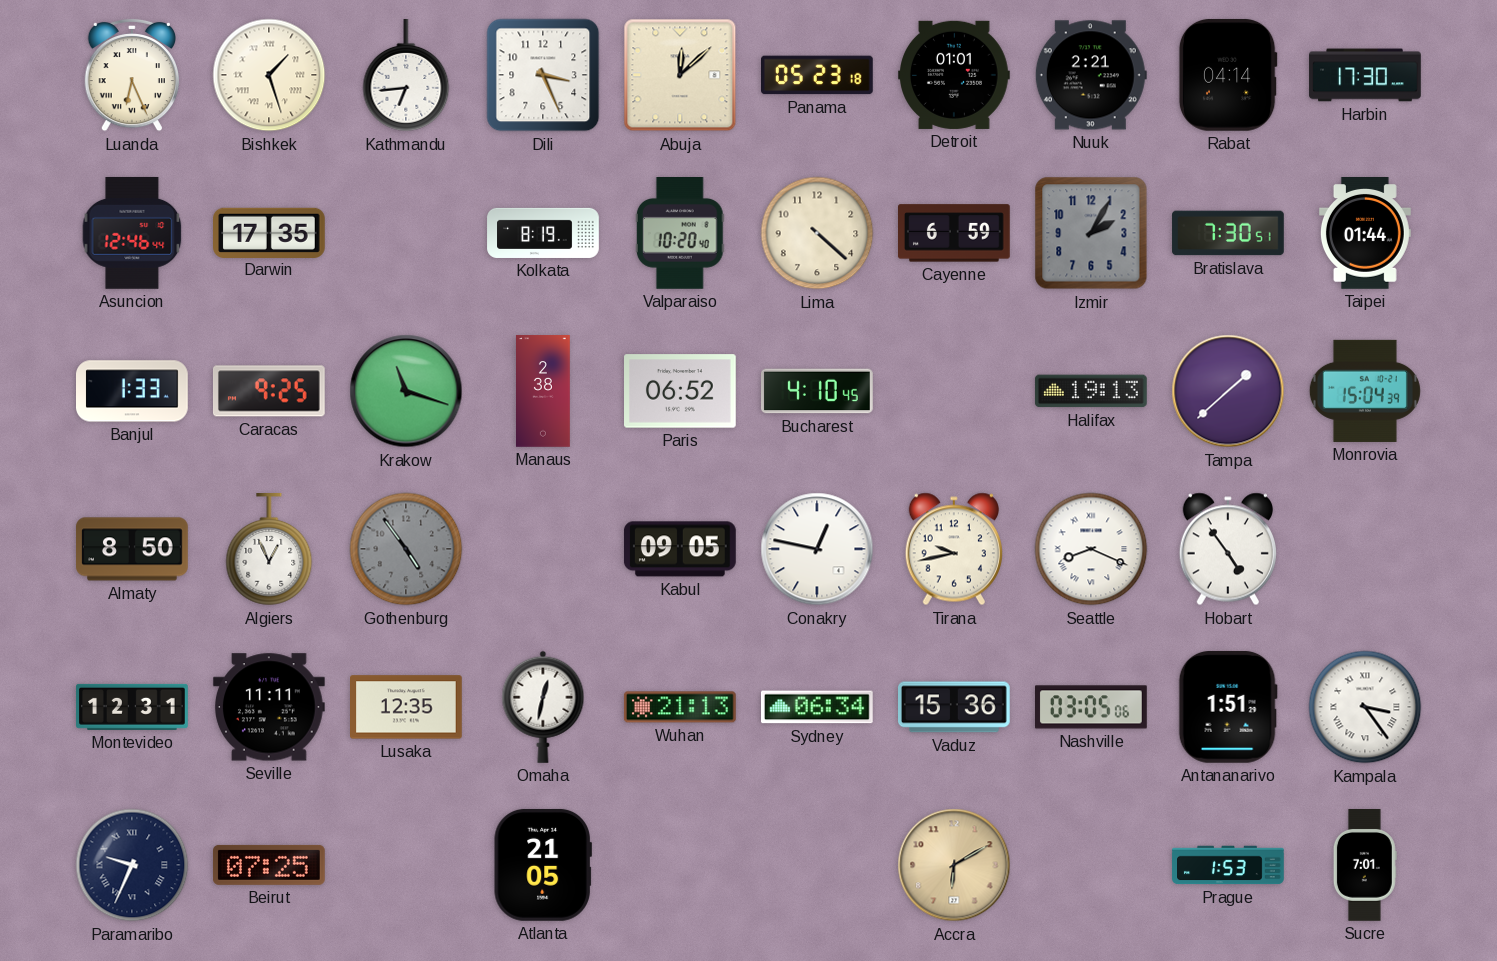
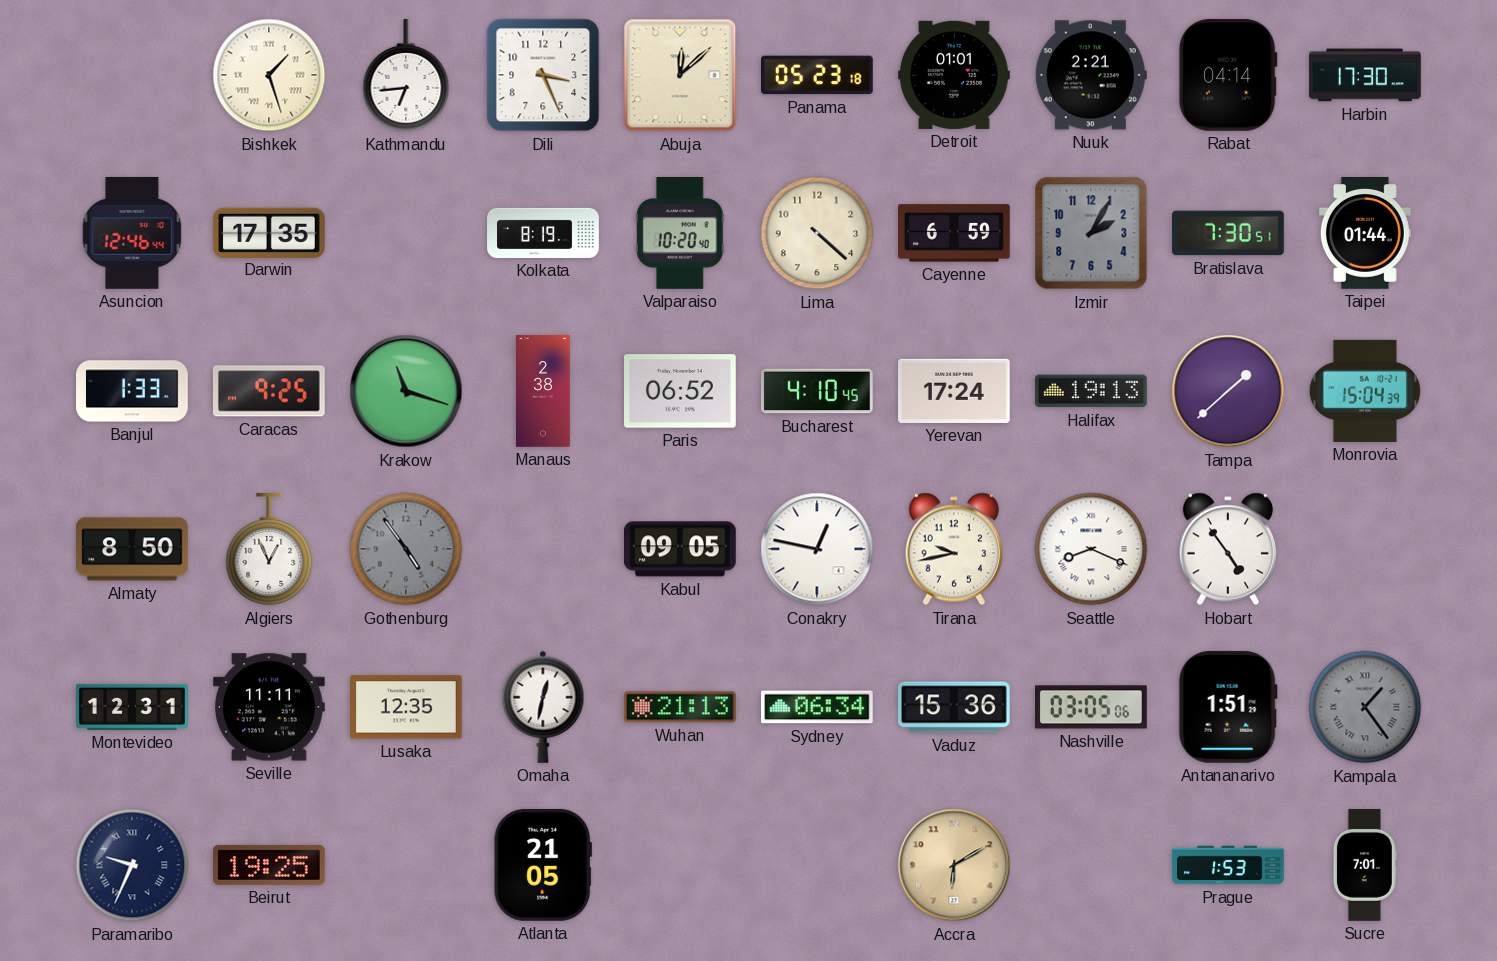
Luanda: 6:26 -> none (132, 75)
Yerevan: none -> 17:24 (955, 391)
Kampala: 3:24 -> 1:24 (1365, 707)
Kampala dial: white -> grey (1365, 707)
Beirut: 07:25 -> 19:25 (270, 865)
